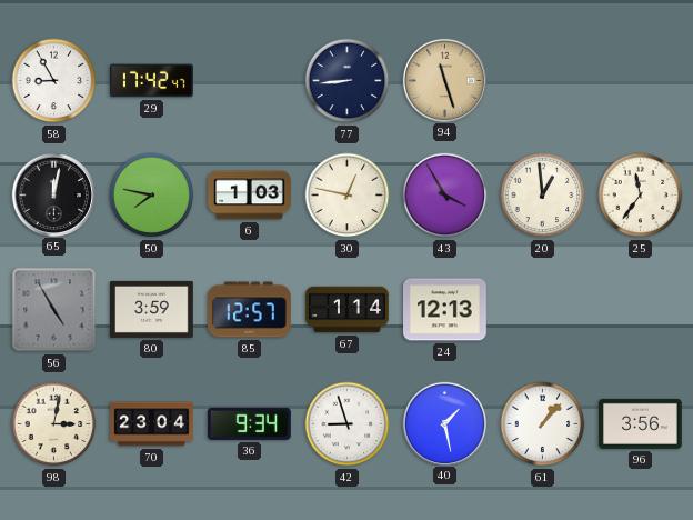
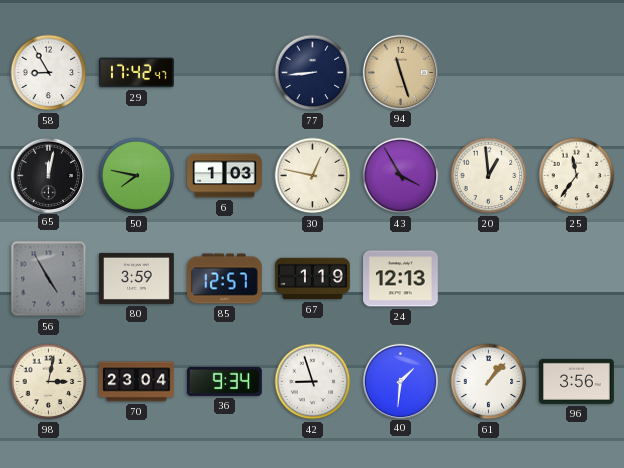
67: 1:14 -> 1:19 (313, 279)
40: 1:28 -> 1:31 (400, 381)
